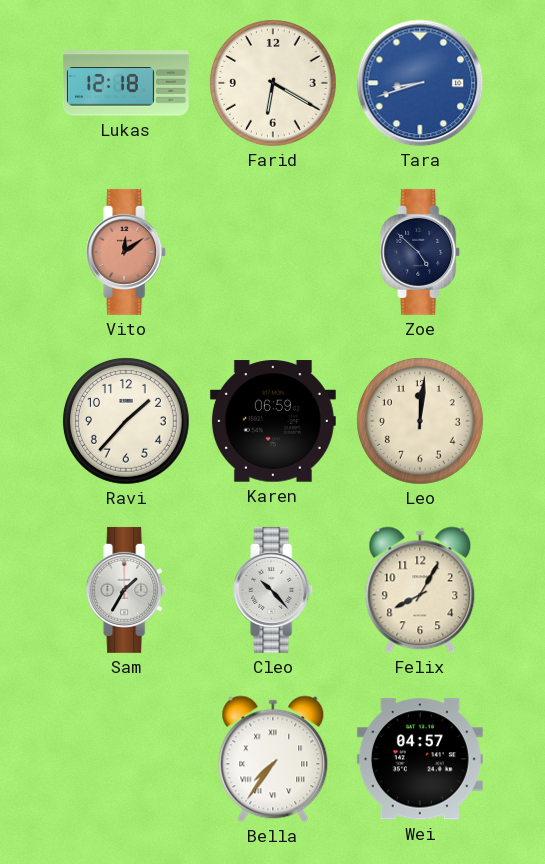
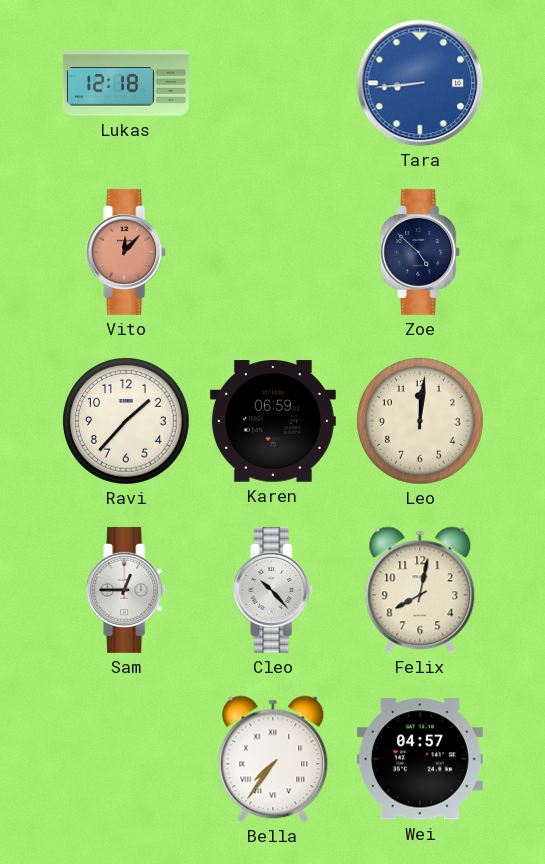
Farid: 6:20 -> none (274, 84)
Tara: 8:42 -> 8:44 (420, 83)
Vito: 12:09 -> 12:07 (127, 252)
Sam: 1:35 -> 12:45 (127, 590)
Felix: 8:05 -> 8:02 (420, 590)
